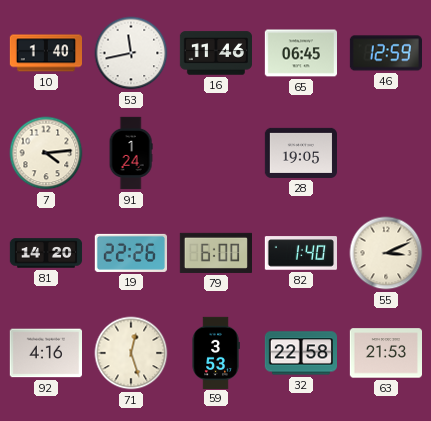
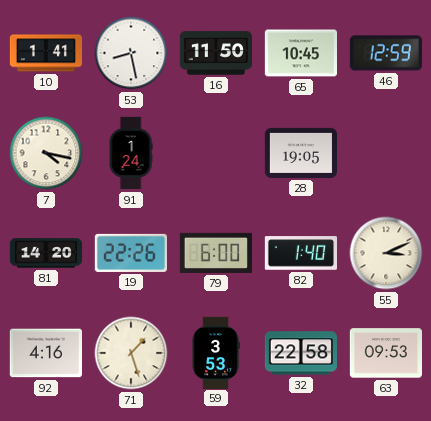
10: 1:40 -> 1:41 (45, 53)
53: 11:43 -> 8:28 (131, 53)
16: 11:46 -> 11:50 (215, 53)
65: 06:45 -> 10:45 (300, 53)
7: 4:14 -> 4:17 (46, 153)
71: 12:27 -> 1:27 (131, 353)
63: 21:53 -> 09:53 (385, 353)
